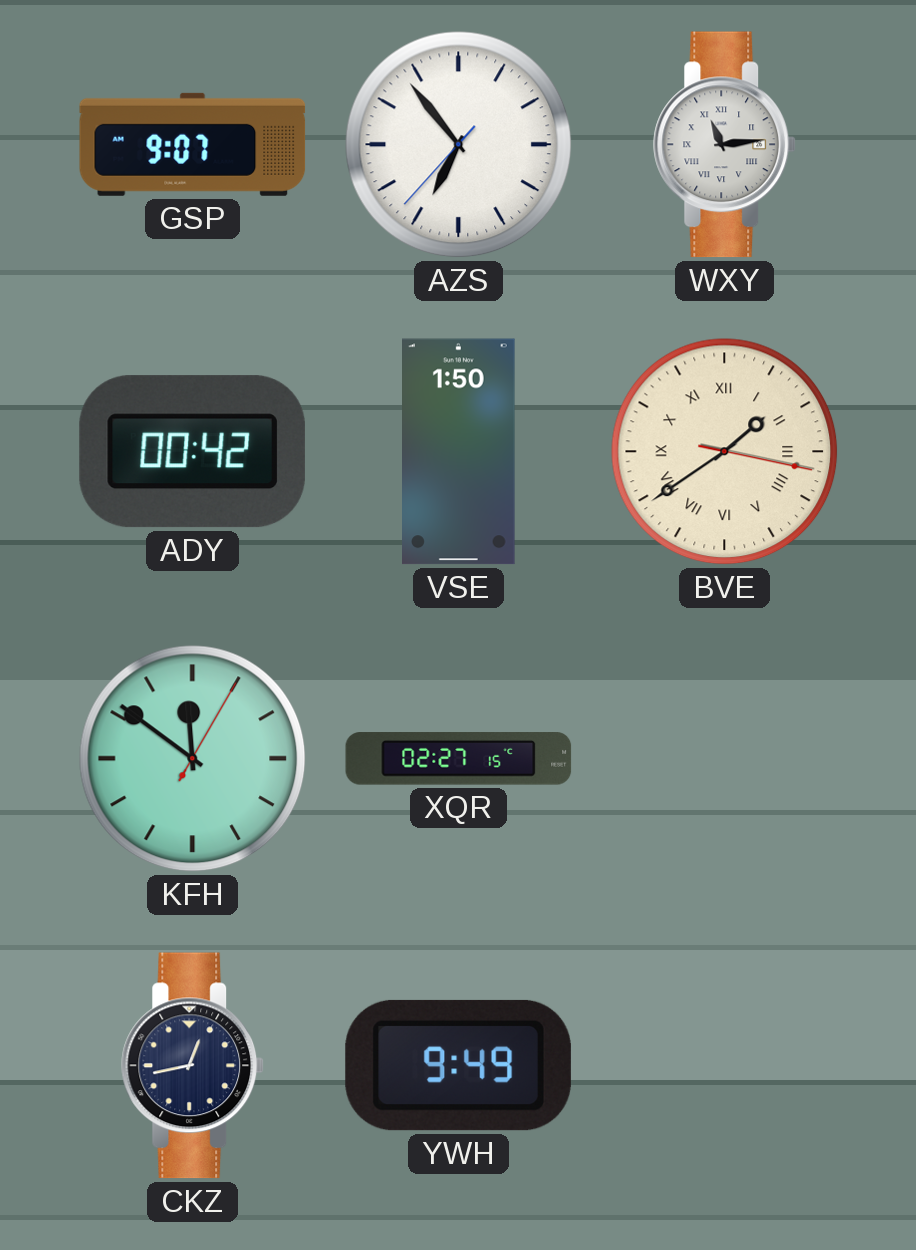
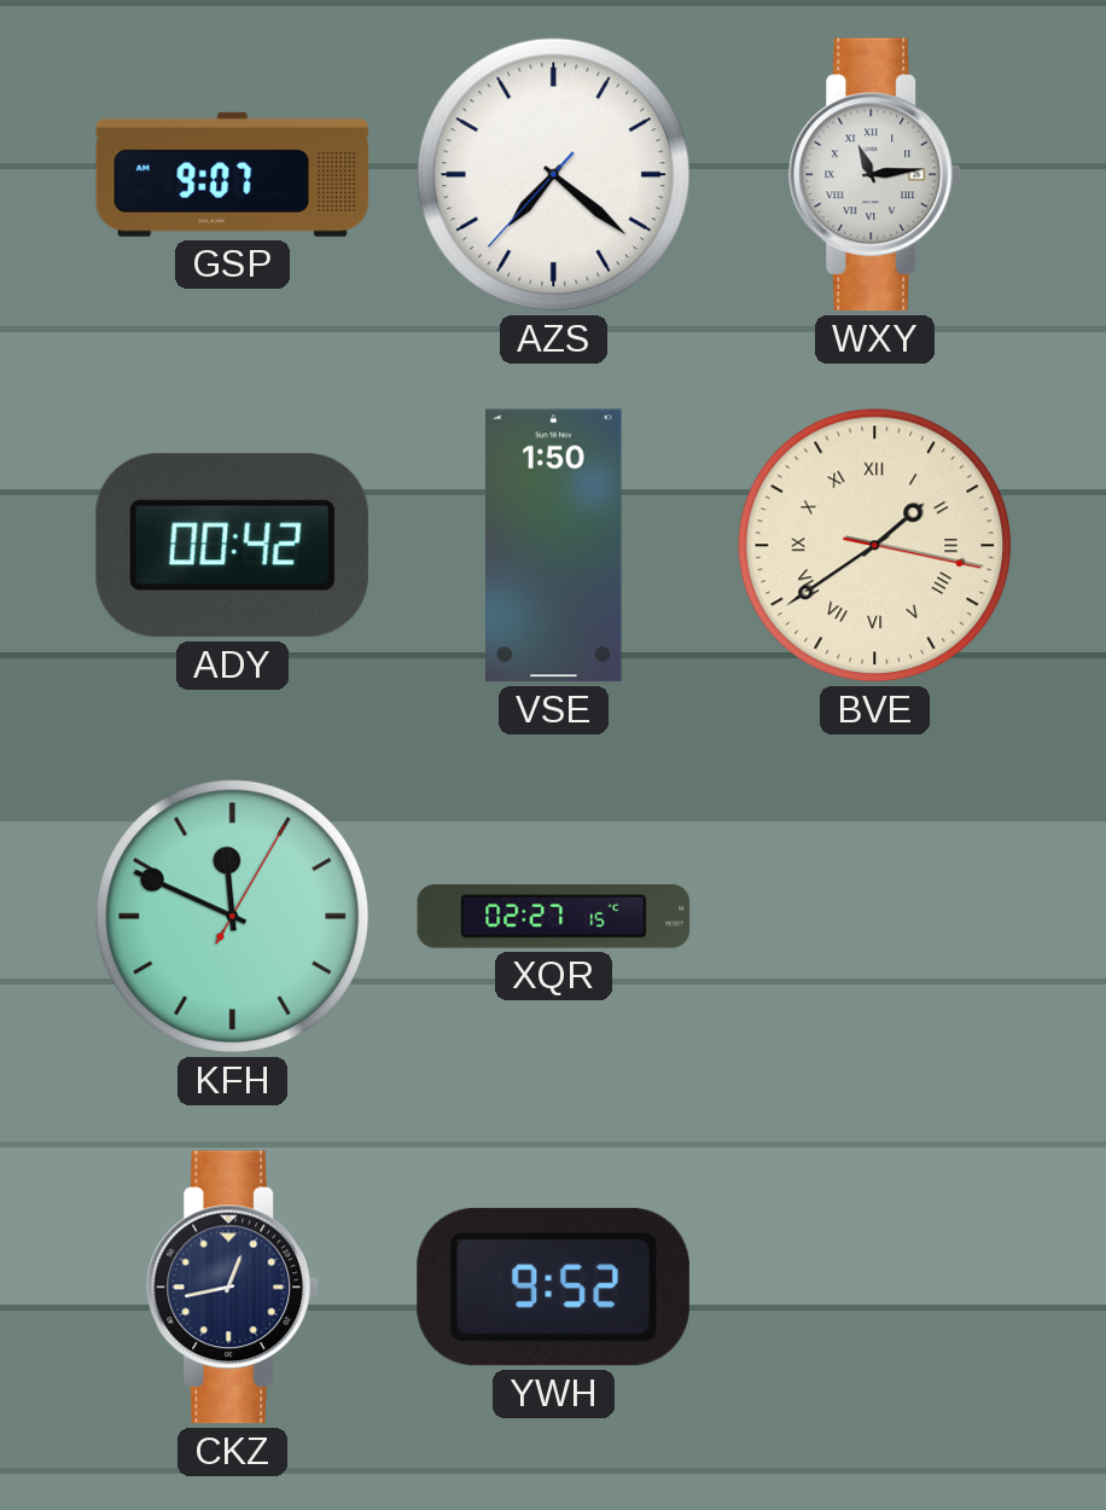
AZS: 6:53 -> 7:21 (554, 175)
KFH: 11:51 -> 11:49 (233, 917)
YWH: 9:49 -> 9:52 (553, 1287)
